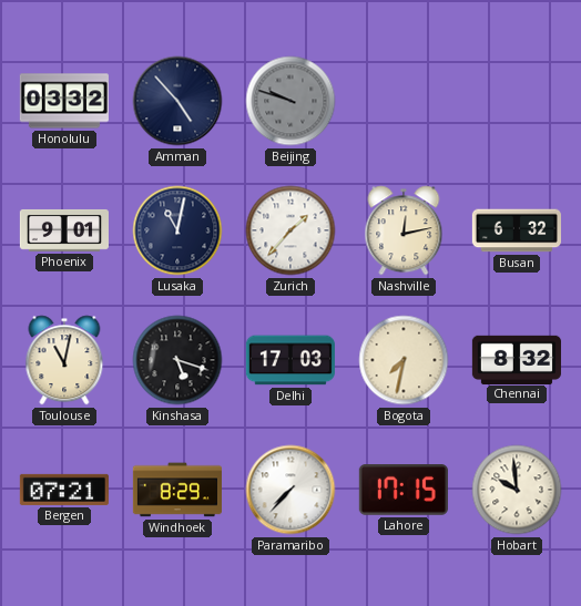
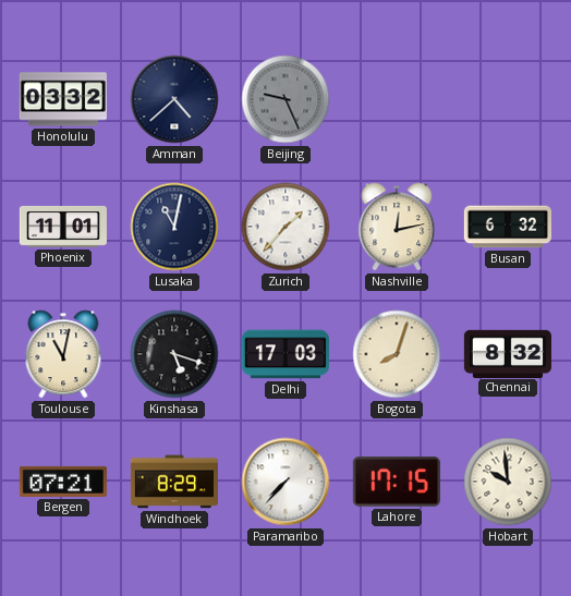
Amman: 4:53 -> 4:38 (174, 99)
Beijing: 9:48 -> 9:26 (285, 99)
Phoenix: 9:01 -> 11:01 (63, 227)
Bogota: 7:32 -> 8:03 (397, 354)
